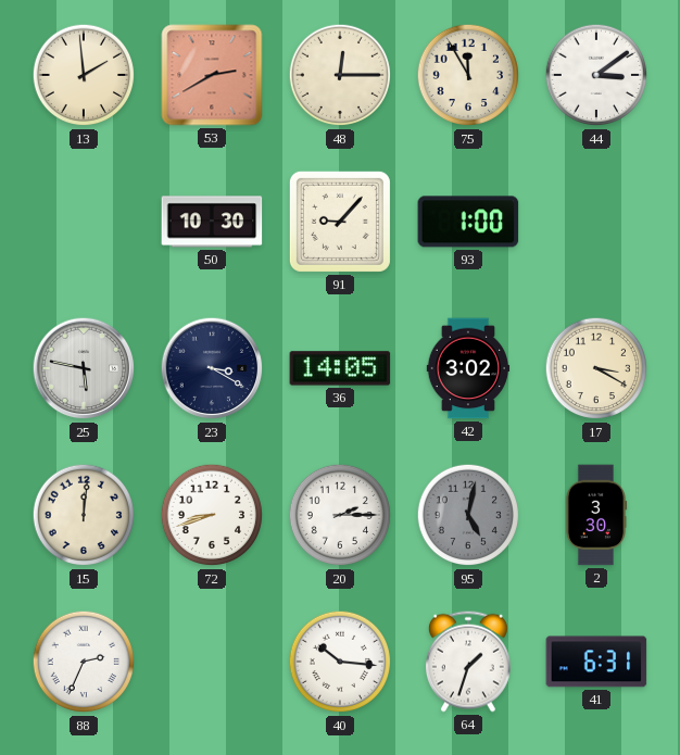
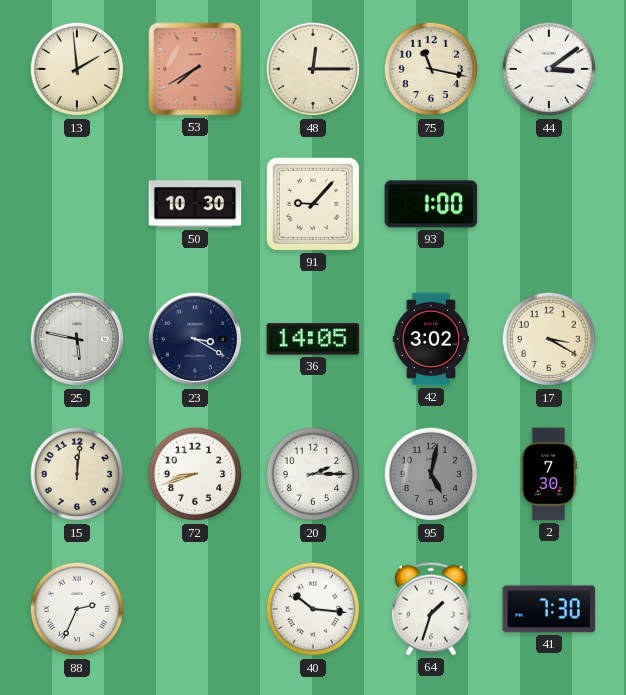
53: 2:40 -> 7:40 (195, 69)
75: 11:55 -> 11:17 (431, 69)
2: 3:30 -> 7:30 (549, 474)
41: 6:31 -> 7:30 (549, 609)
